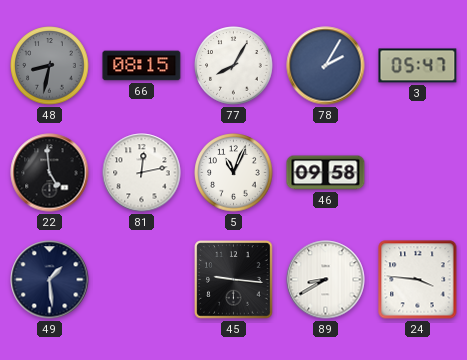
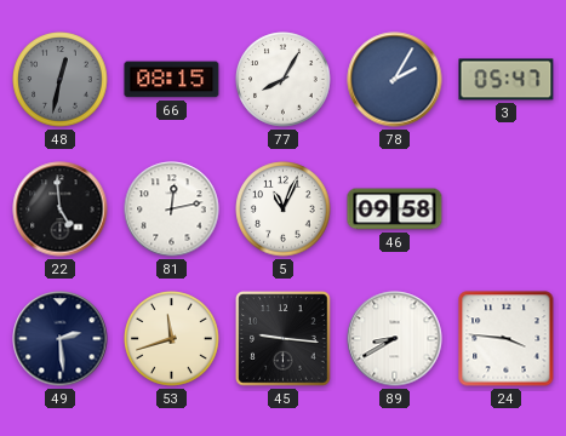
48: 8:32 -> 12:32 (61, 80)
49: 1:29 -> 2:29 (61, 339)
53: none -> 11:42 (172, 339)
